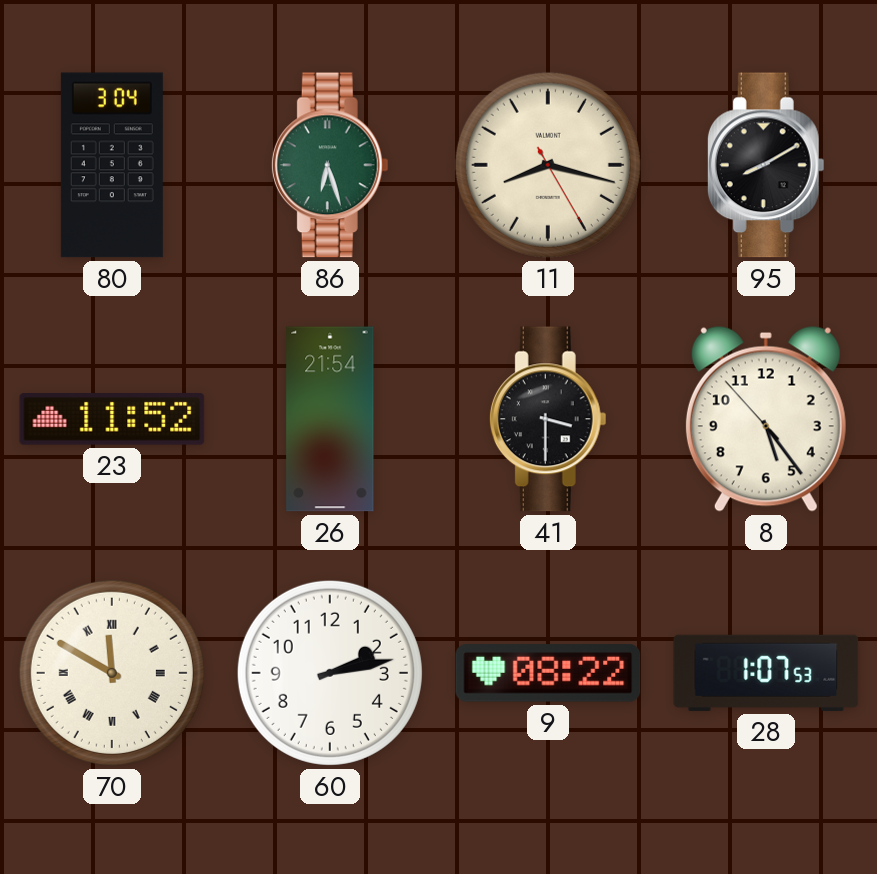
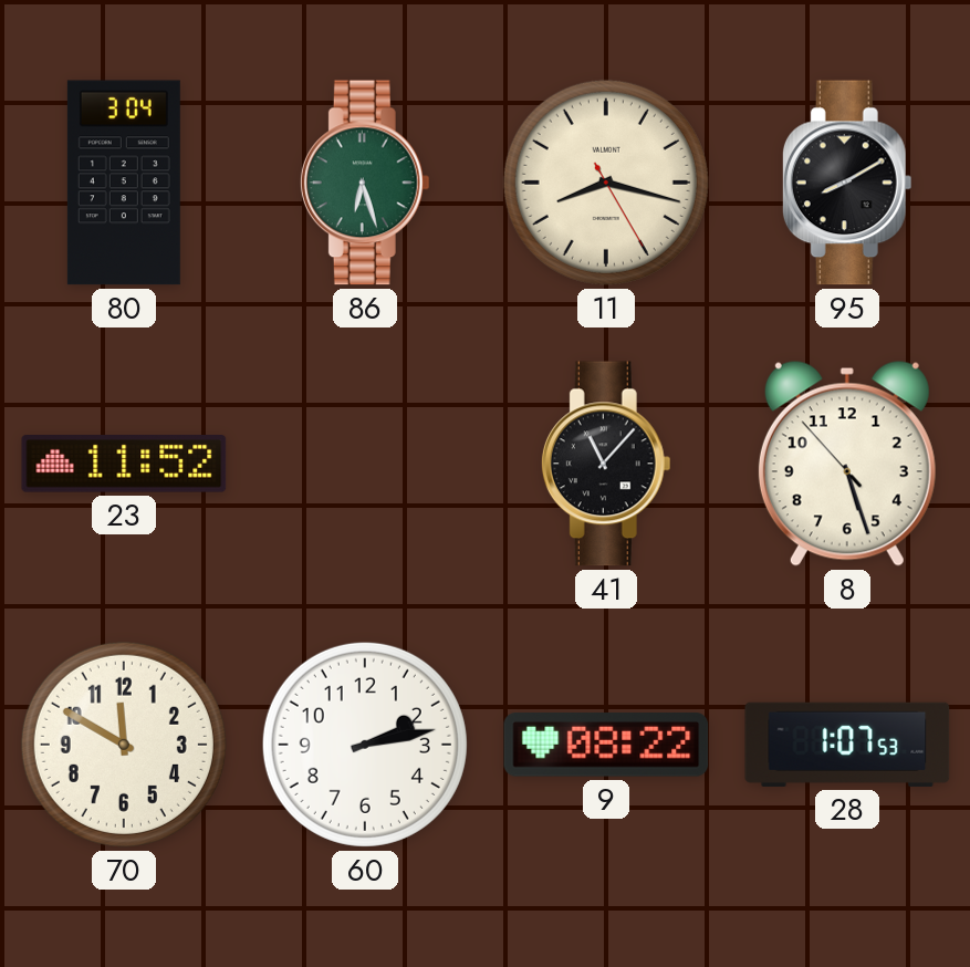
26: 21:54 -> none (330, 419)
41: 3:30 -> 11:07 (606, 464)
8: 5:23 -> 5:26 (847, 464)
70 numerals: Roman -> Arabic (124, 745)
